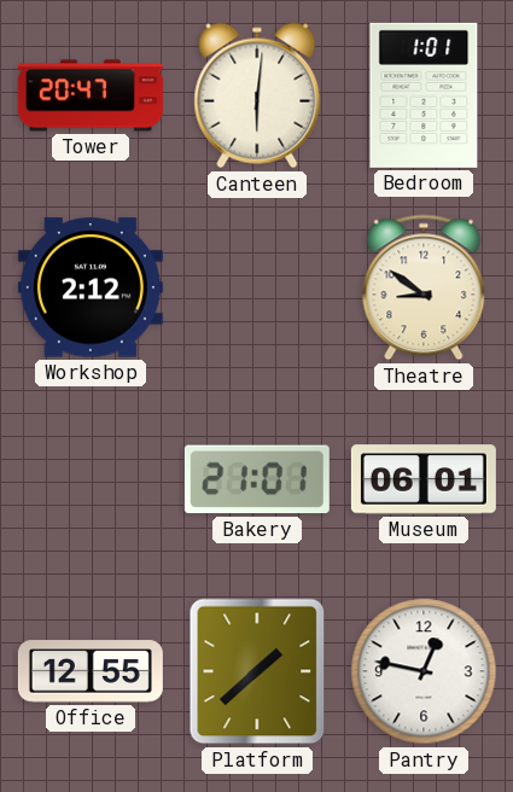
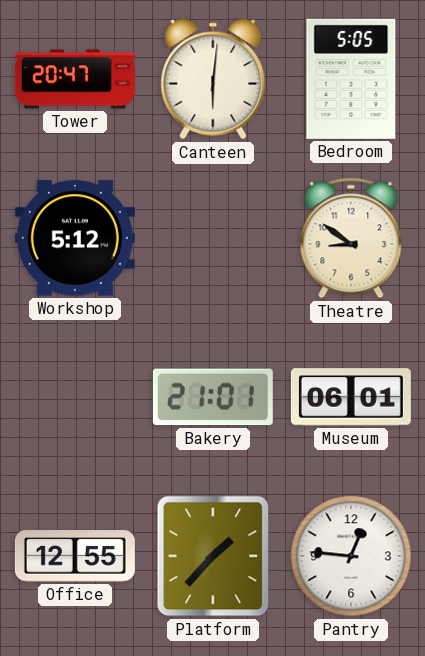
Bedroom: 1:01 -> 5:05 (351, 79)
Workshop: 2:12 -> 5:12 (75, 238)
Platform: 1:38 -> 1:37 (213, 556)
Pantry: 12:47 -> 12:46 (351, 556)
